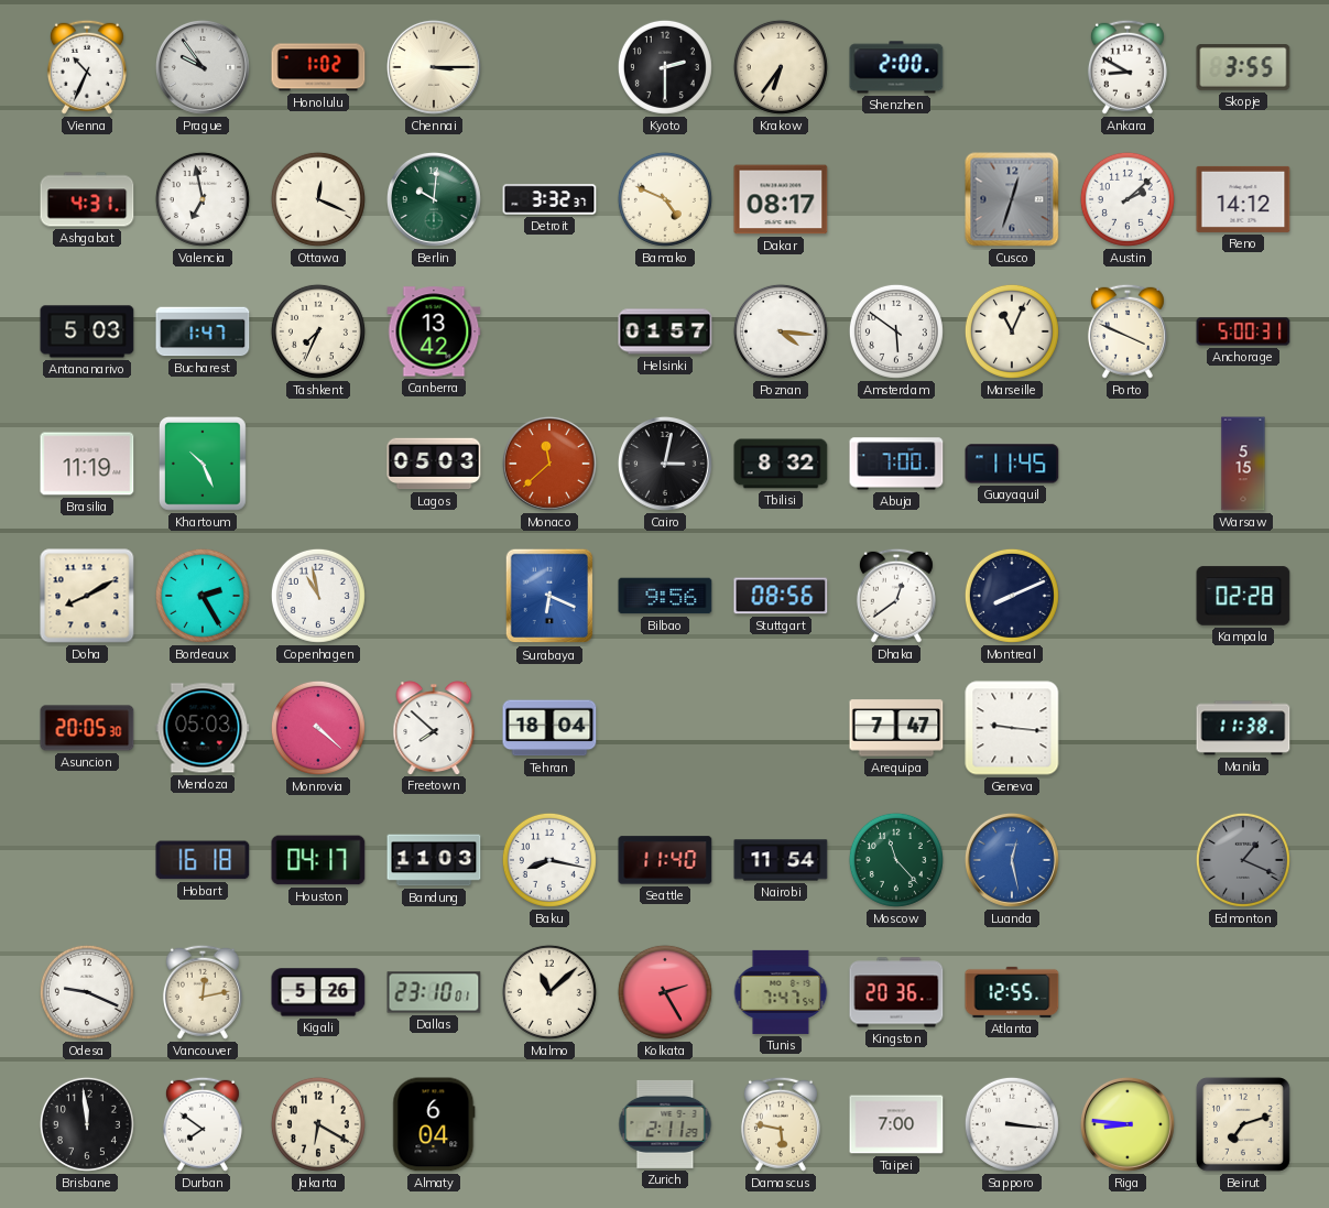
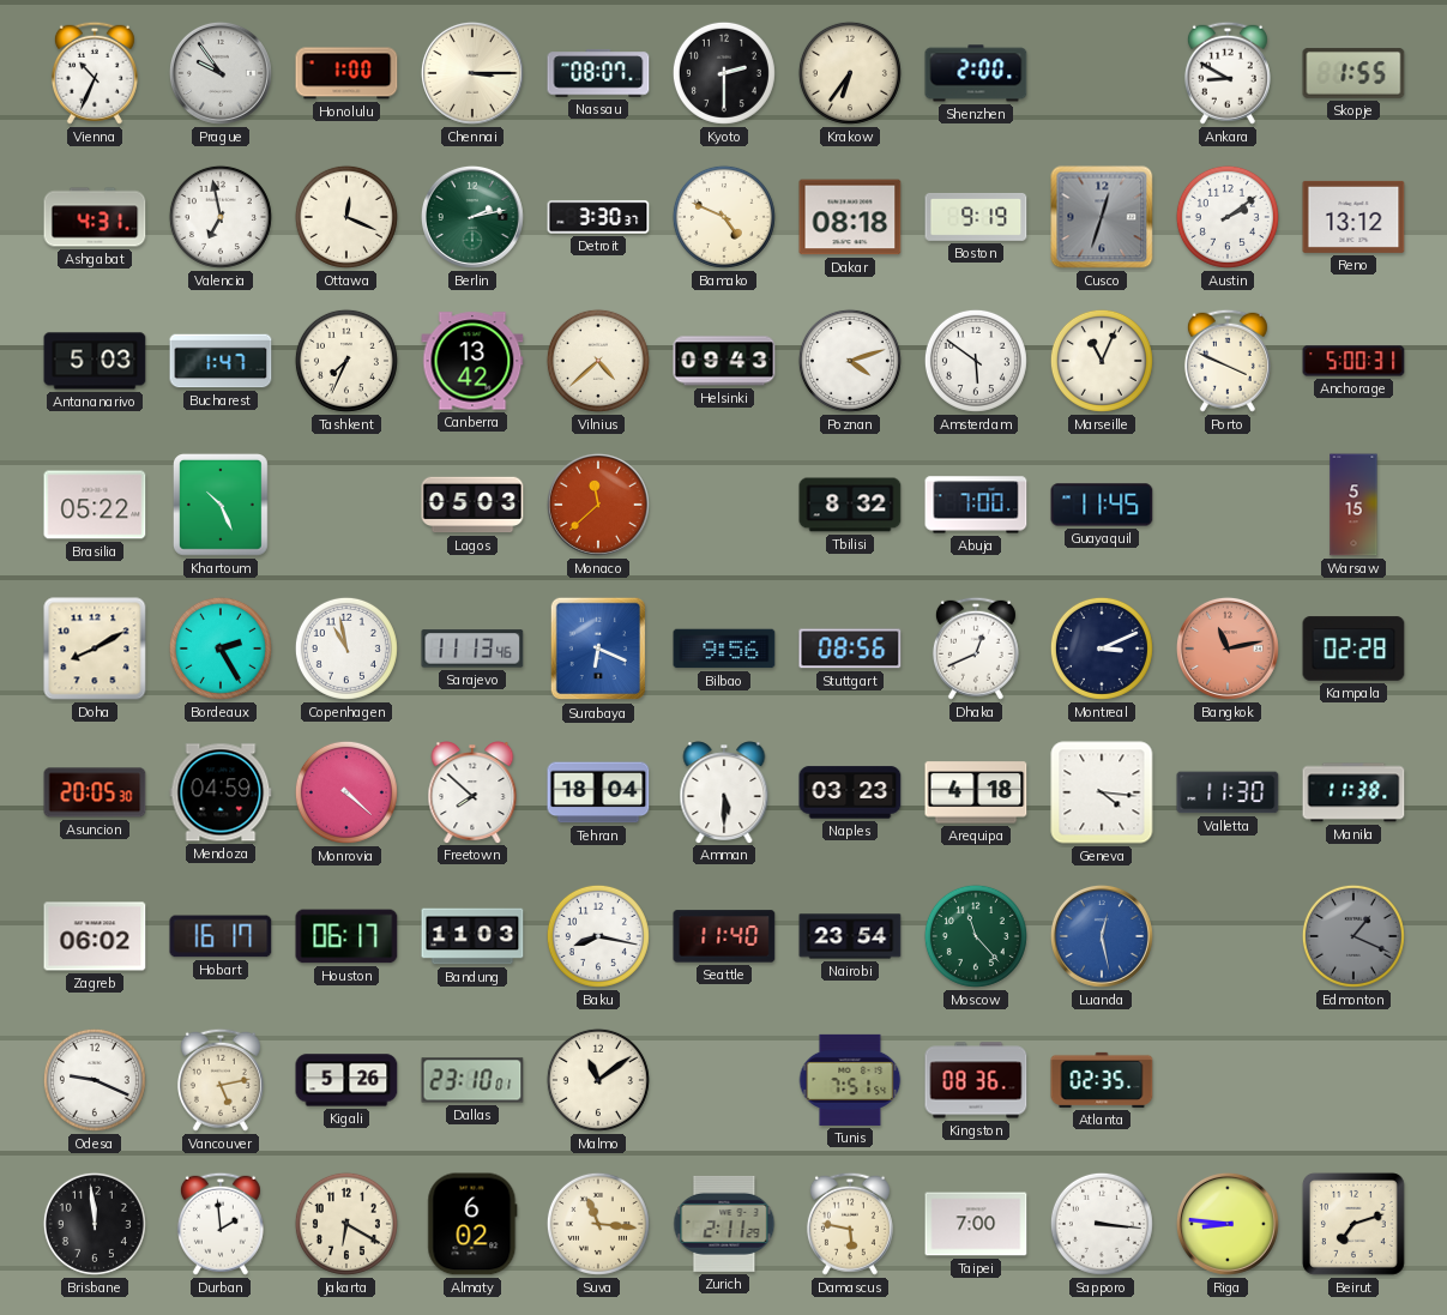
Honolulu: 1:02 -> 1:00 (346, 73)
Nassau: none -> 08:07 (598, 73)
Skopje: 3:55 -> 1:55 (1353, 73)
Berlin: 10:01 -> 2:13 (472, 217)
Detroit: 3:32 -> 3:30 (598, 217)
Dakar: 08:17 -> 08:18 (850, 217)
Boston: none -> 9:19 (976, 217)
Austin: 2:08 -> 2:09 (1228, 217)
Reno: 14:12 -> 13:12 (1353, 217)
Vilnius: none -> 4:38 (598, 361)
Helsinki: 01:57 -> 09:43 (724, 361)
Poznan: 4:16 -> 4:12 (850, 361)
Brasilia: 11:19 -> 05:22 (95, 505)
Cairo: 3:02 -> none (665, 464)
Sarajevo: none -> 11:13 (472, 649)
Dhaka: 12:39 -> 12:41 (976, 649)
Montreal: 8:11 -> 3:11 (1102, 649)
Bangkok: none -> 11:13 (1228, 649)
Mendoza: 05:03 -> 04:59 (221, 792)
Amman: none -> 5:30 (724, 792)
Naples: none -> 03:23 (850, 792)
Arequipa: 7:47 -> 4:18 (976, 792)
Geneva: 9:16 -> 4:16 (1102, 792)
Valletta: none -> 11:30 (1228, 792)
Zagreb: none -> 06:02 (95, 936)
Hobart: 16:18 -> 16:17 (221, 936)
Houston: 04:17 -> 06:17 (346, 936)
Nairobi: 11:54 -> 23:54 (850, 936)
Vancouver: 12:13 -> 5:13 (221, 1080)
Malmo: 11:08 -> 11:09 (598, 1080)
Kolkata: 2:25 -> none (665, 992)
Tunis: 7:47 -> 7:51 (850, 1080)
Kingston: 20:36 -> 08:36 (976, 1080)
Atlanta: 12:55 -> 02:35 (1102, 1080)
Durban: 7:51 -> 1:59 (221, 1224)
Almaty: 6:04 -> 6:02 (472, 1224)
Suva: none -> 11:16 (598, 1224)
